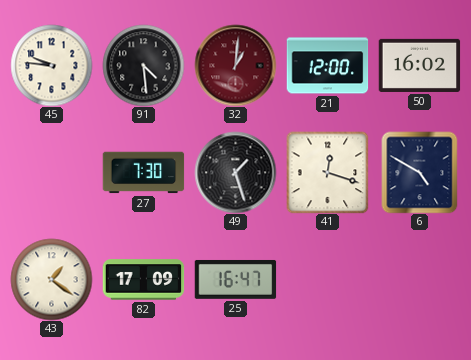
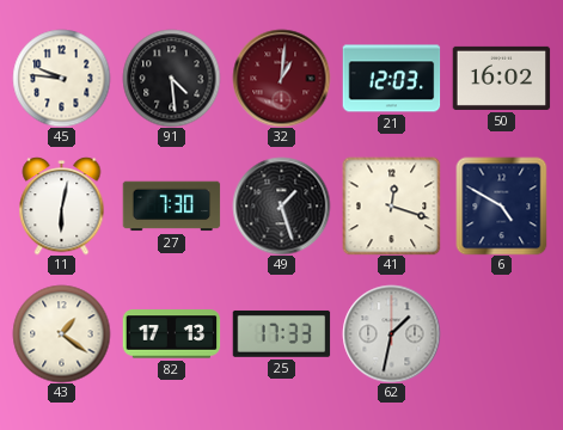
21: 12:00 -> 12:03 (391, 79)
11: none -> 6:02 (62, 207)
82: 17:09 -> 17:13 (171, 334)
25: 16:47 -> 17:33 (281, 333)
62: none -> 1:32 (391, 333)
